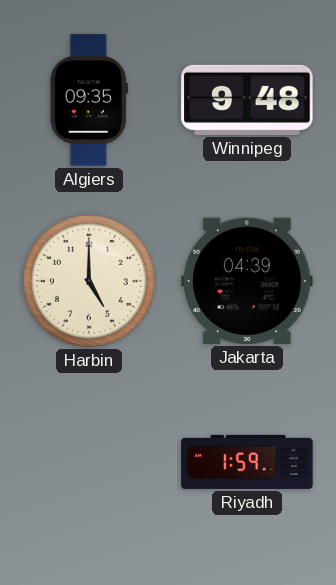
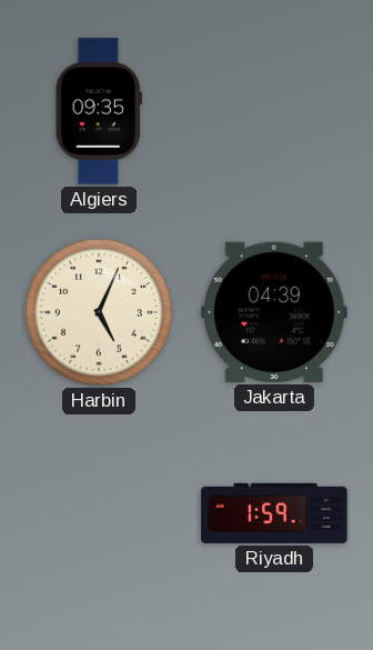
Winnipeg: 9:48 -> none (247, 100)
Harbin: 5:00 -> 5:04 (99, 312)
